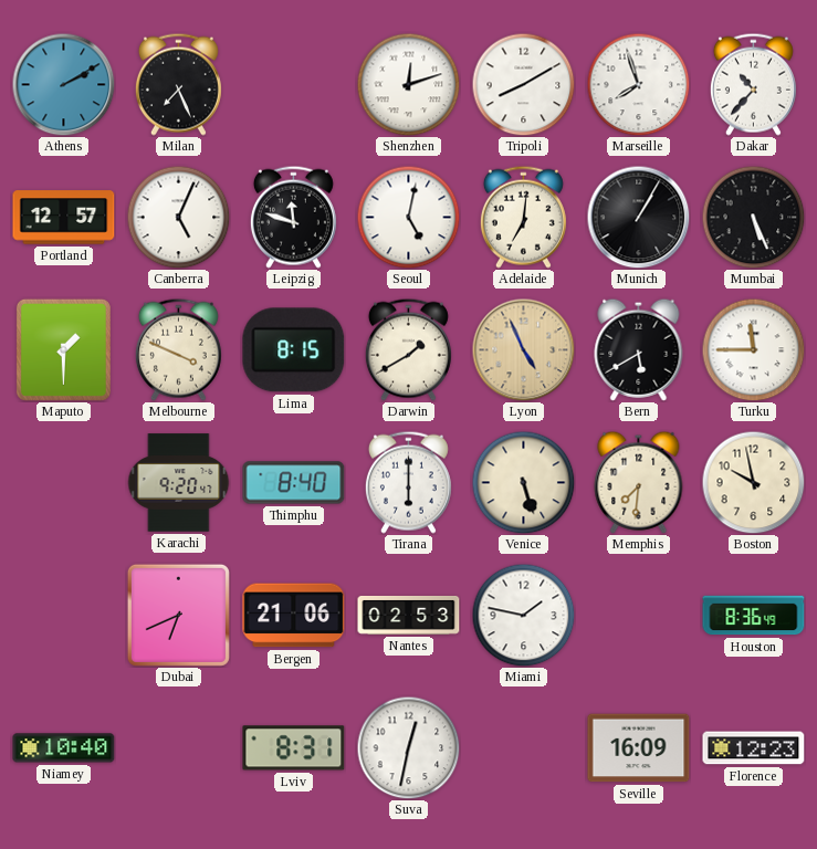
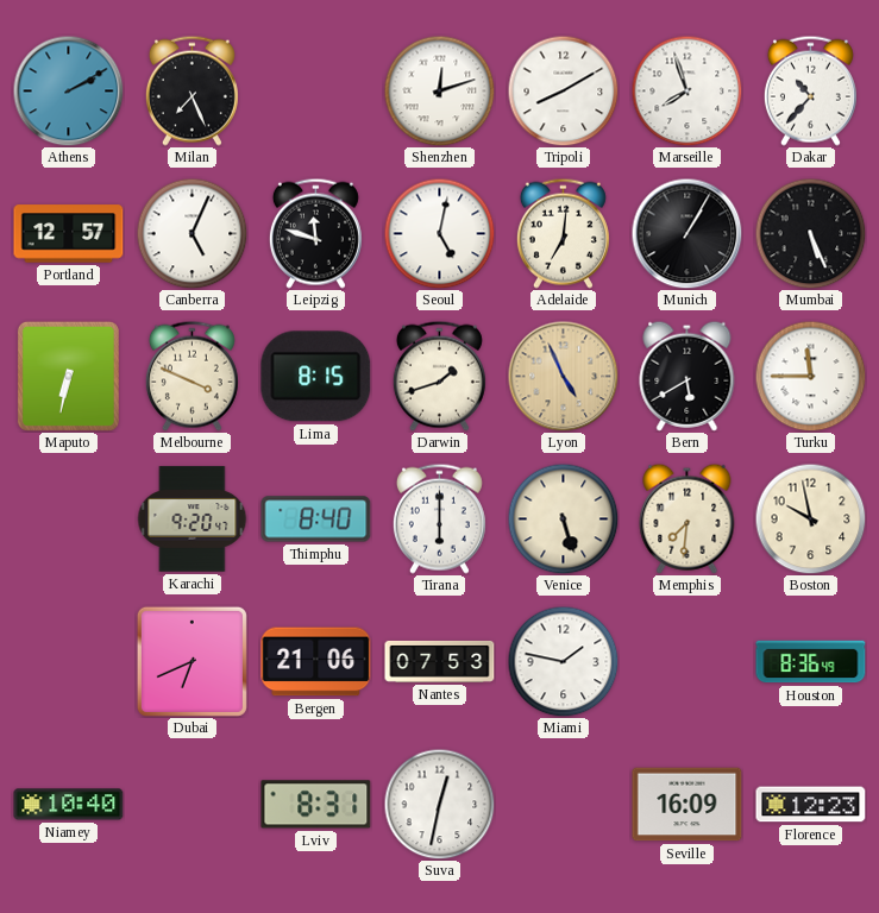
Maputo: 1:30 -> 6:32 (68, 376)
Darwin: 1:40 -> 1:42 (439, 376)
Nantes: 02:53 -> 07:53 (440, 661)
